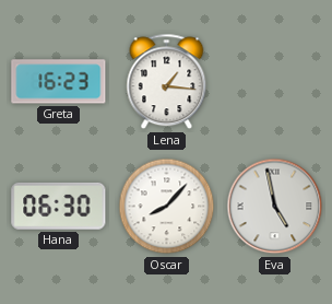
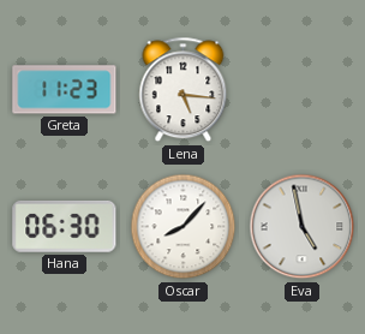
Greta: 16:23 -> 11:23 (65, 90)
Lena: 1:16 -> 5:16 (184, 90)
